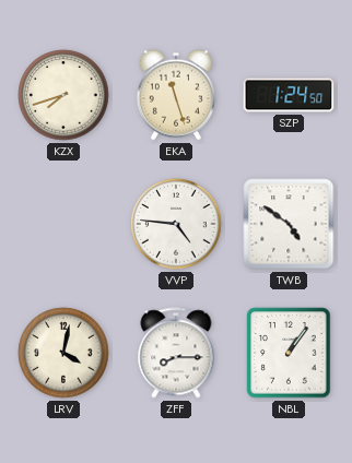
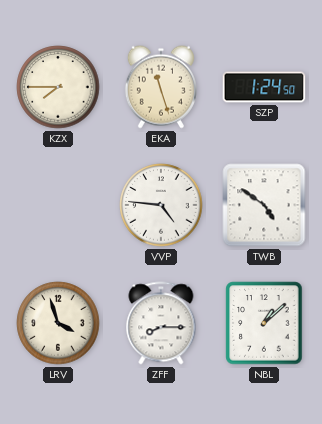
KZX: 7:42 -> 7:45 (58, 87)
LRV: 4:02 -> 3:57 (58, 323)
NBL: 1:06 -> 1:08 (264, 323)
